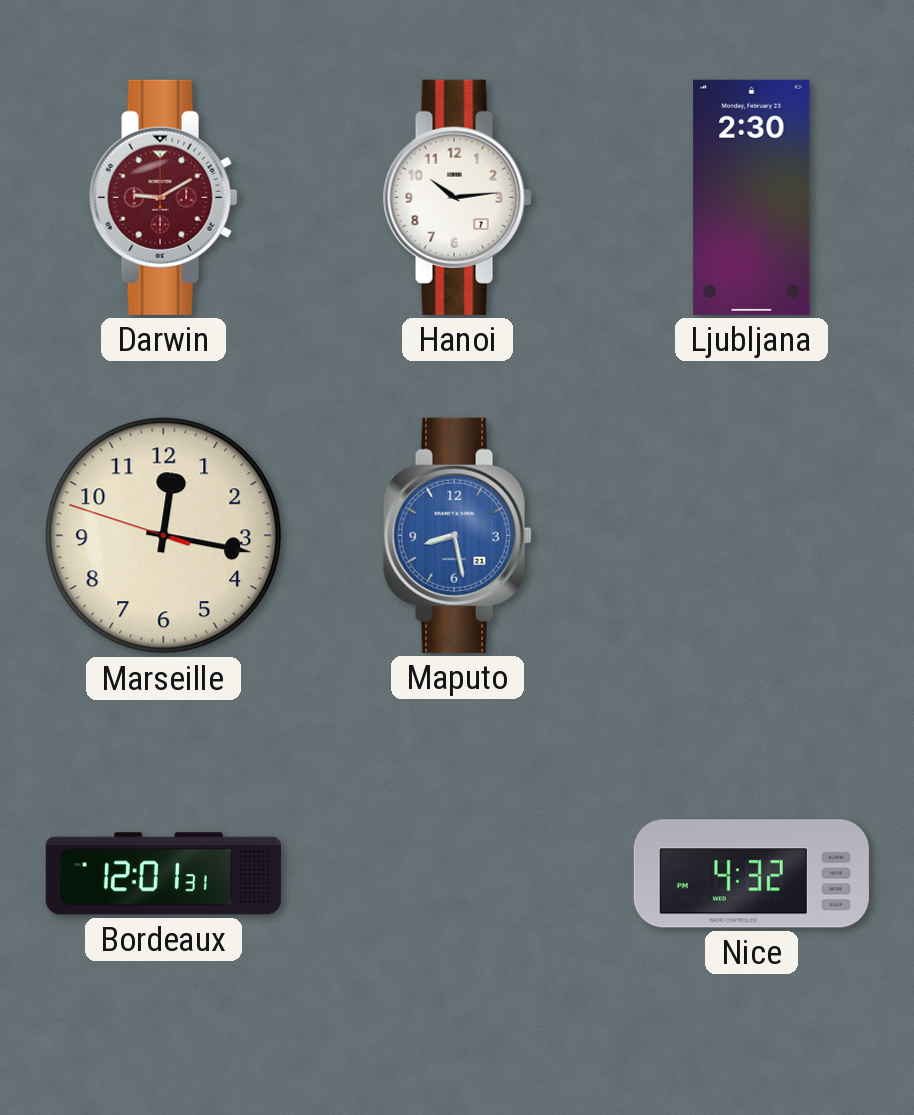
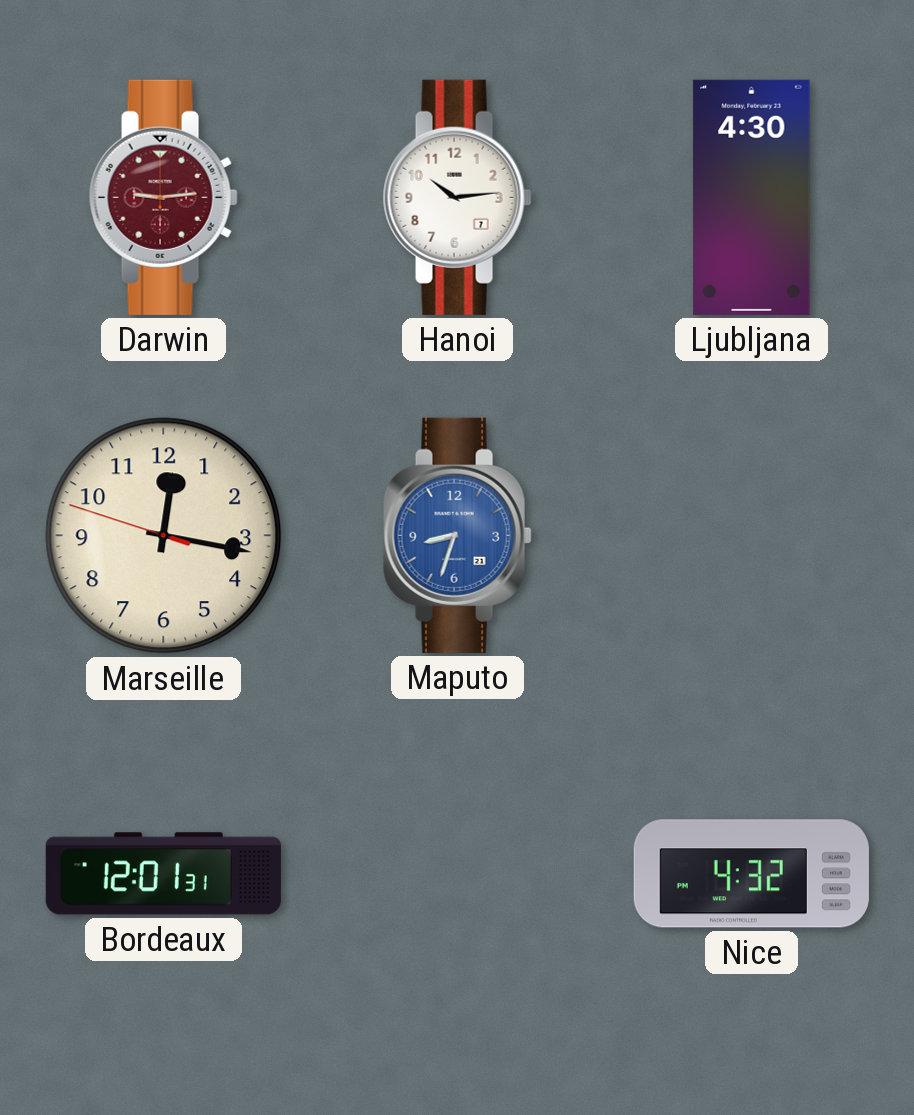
Darwin: 9:10 -> 9:14 (163, 197)
Ljubljana: 2:30 -> 4:30 (752, 197)
Maputo: 8:28 -> 8:33 (457, 535)
